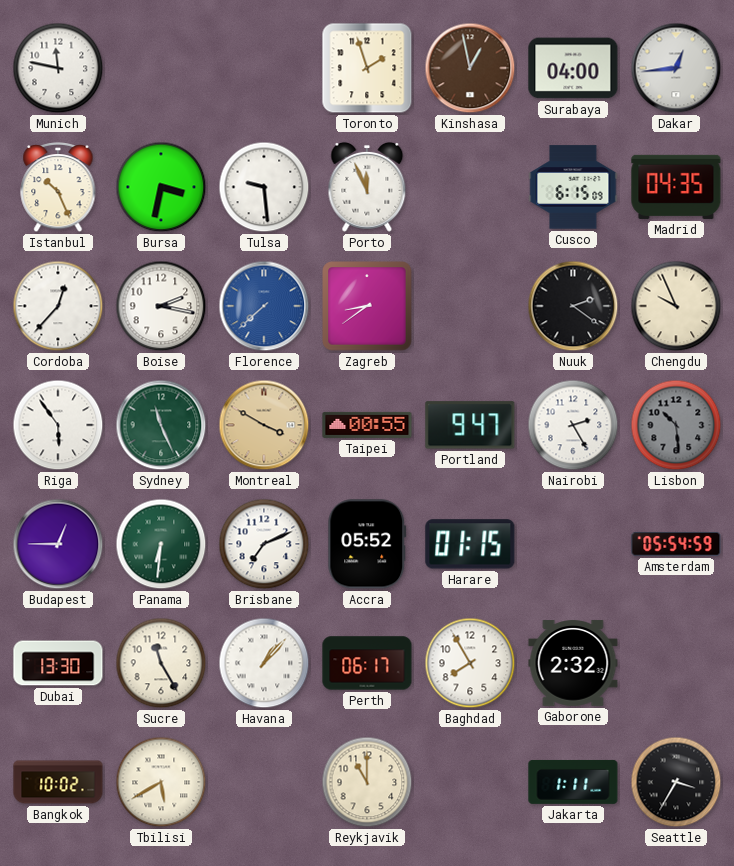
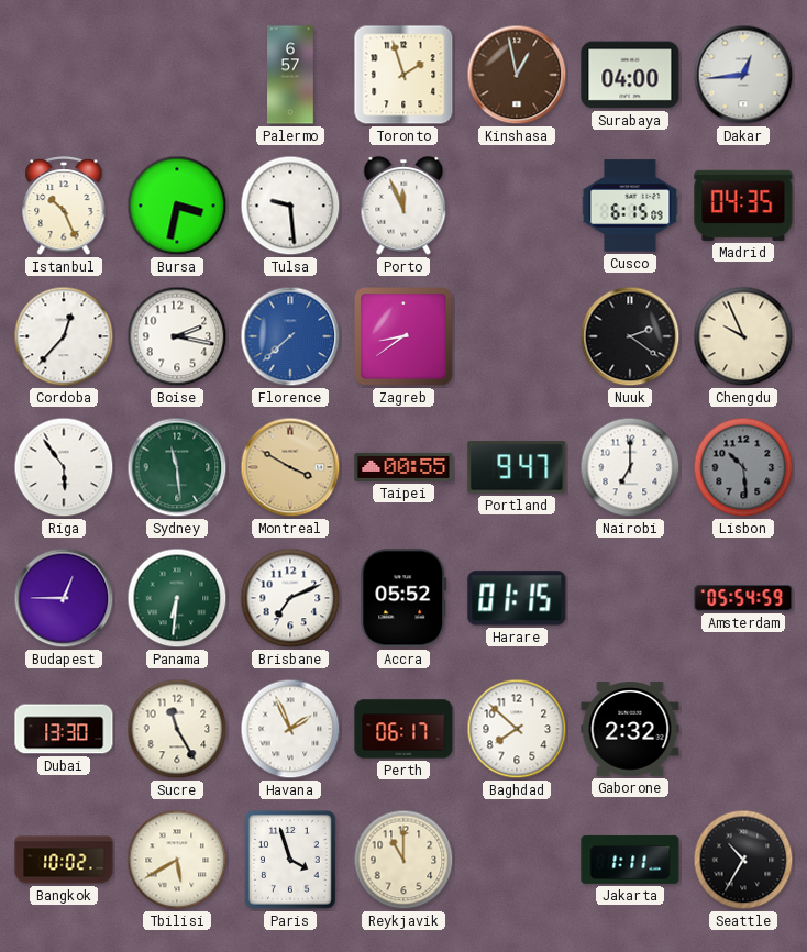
Munich: 11:47 -> none (58, 68)
Palermo: none -> 6:57 (290, 75)
Sydney: 11:26 -> 11:29 (177, 467)
Nairobi: 2:25 -> 7:00 (630, 467)
Havana: 1:07 -> 1:56 (290, 729)
Baghdad: 7:55 -> 7:52 (517, 729)
Paris: none -> 3:57 (290, 860)
Seattle: 3:35 -> 10:35 (743, 860)
